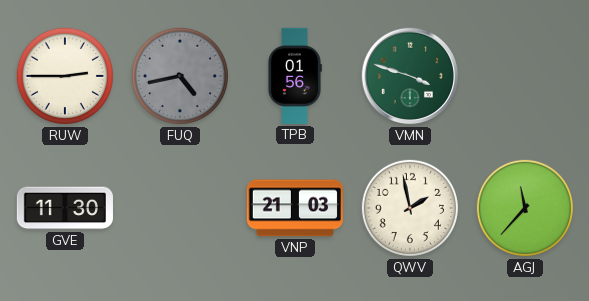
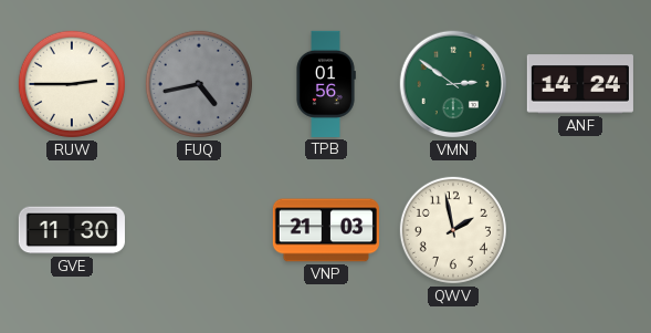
VMN: 3:48 -> 2:51 (453, 84)
ANF: none -> 14:24 (580, 84)
AGJ: 11:37 -> none (525, 208)
